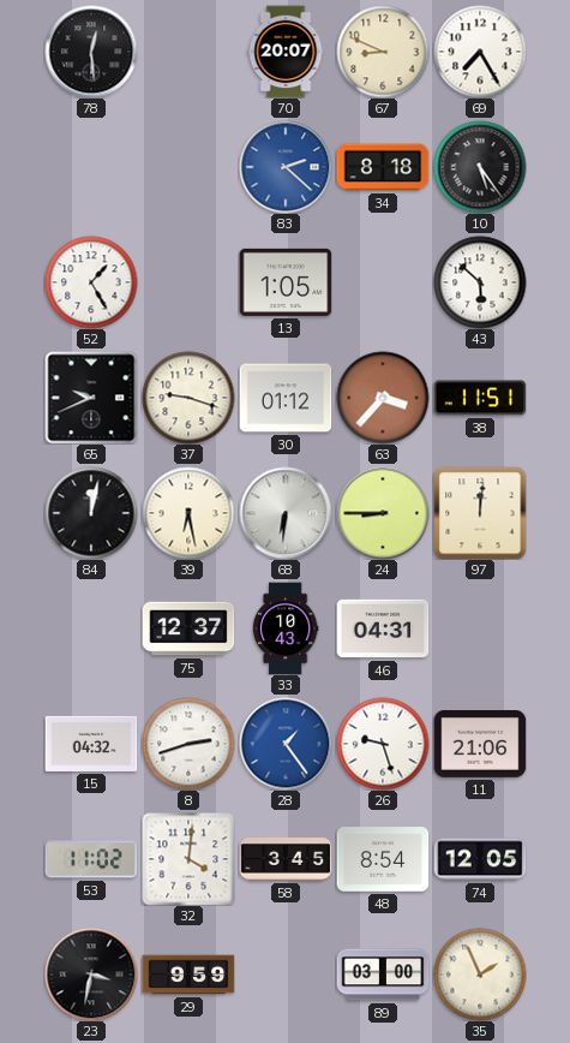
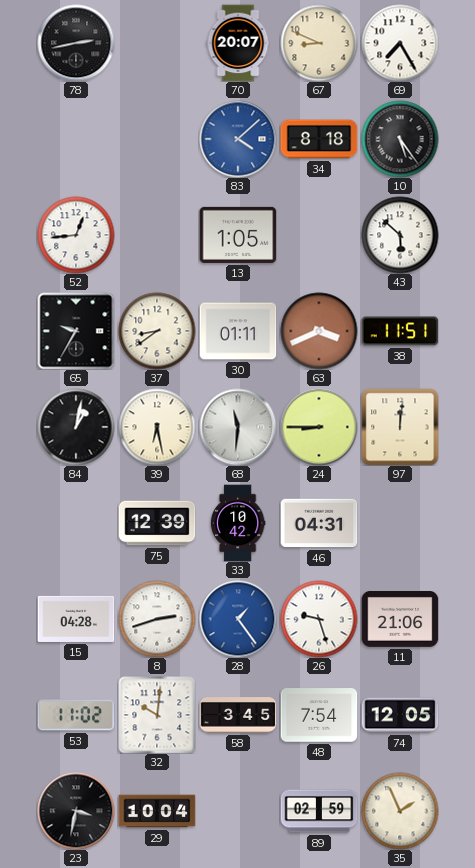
78: 12:29 -> 2:43 (76, 43)
83: 2:22 -> 4:08 (238, 139)
52: 1:25 -> 12:44 (76, 235)
65: 9:41 -> 9:35 (76, 331)
37: 9:18 -> 8:39 (157, 331)
30: 01:12 -> 01:11 (238, 331)
63: 3:37 -> 3:41 (319, 331)
84: 12:02 -> 1:02 (76, 427)
68: 6:31 -> 11:31 (238, 427)
75: 12:37 -> 12:39 (157, 523)
33: 10:43 -> 10:42 (238, 523)
15: 04:32 -> 04:28 (76, 619)
32: 4:01 -> 10:01 (157, 715)
48: 8:54 -> 7:54 (319, 715)
29: 9:59 -> 10:04 (157, 811)
89: 03:00 -> 02:59 (319, 811)
